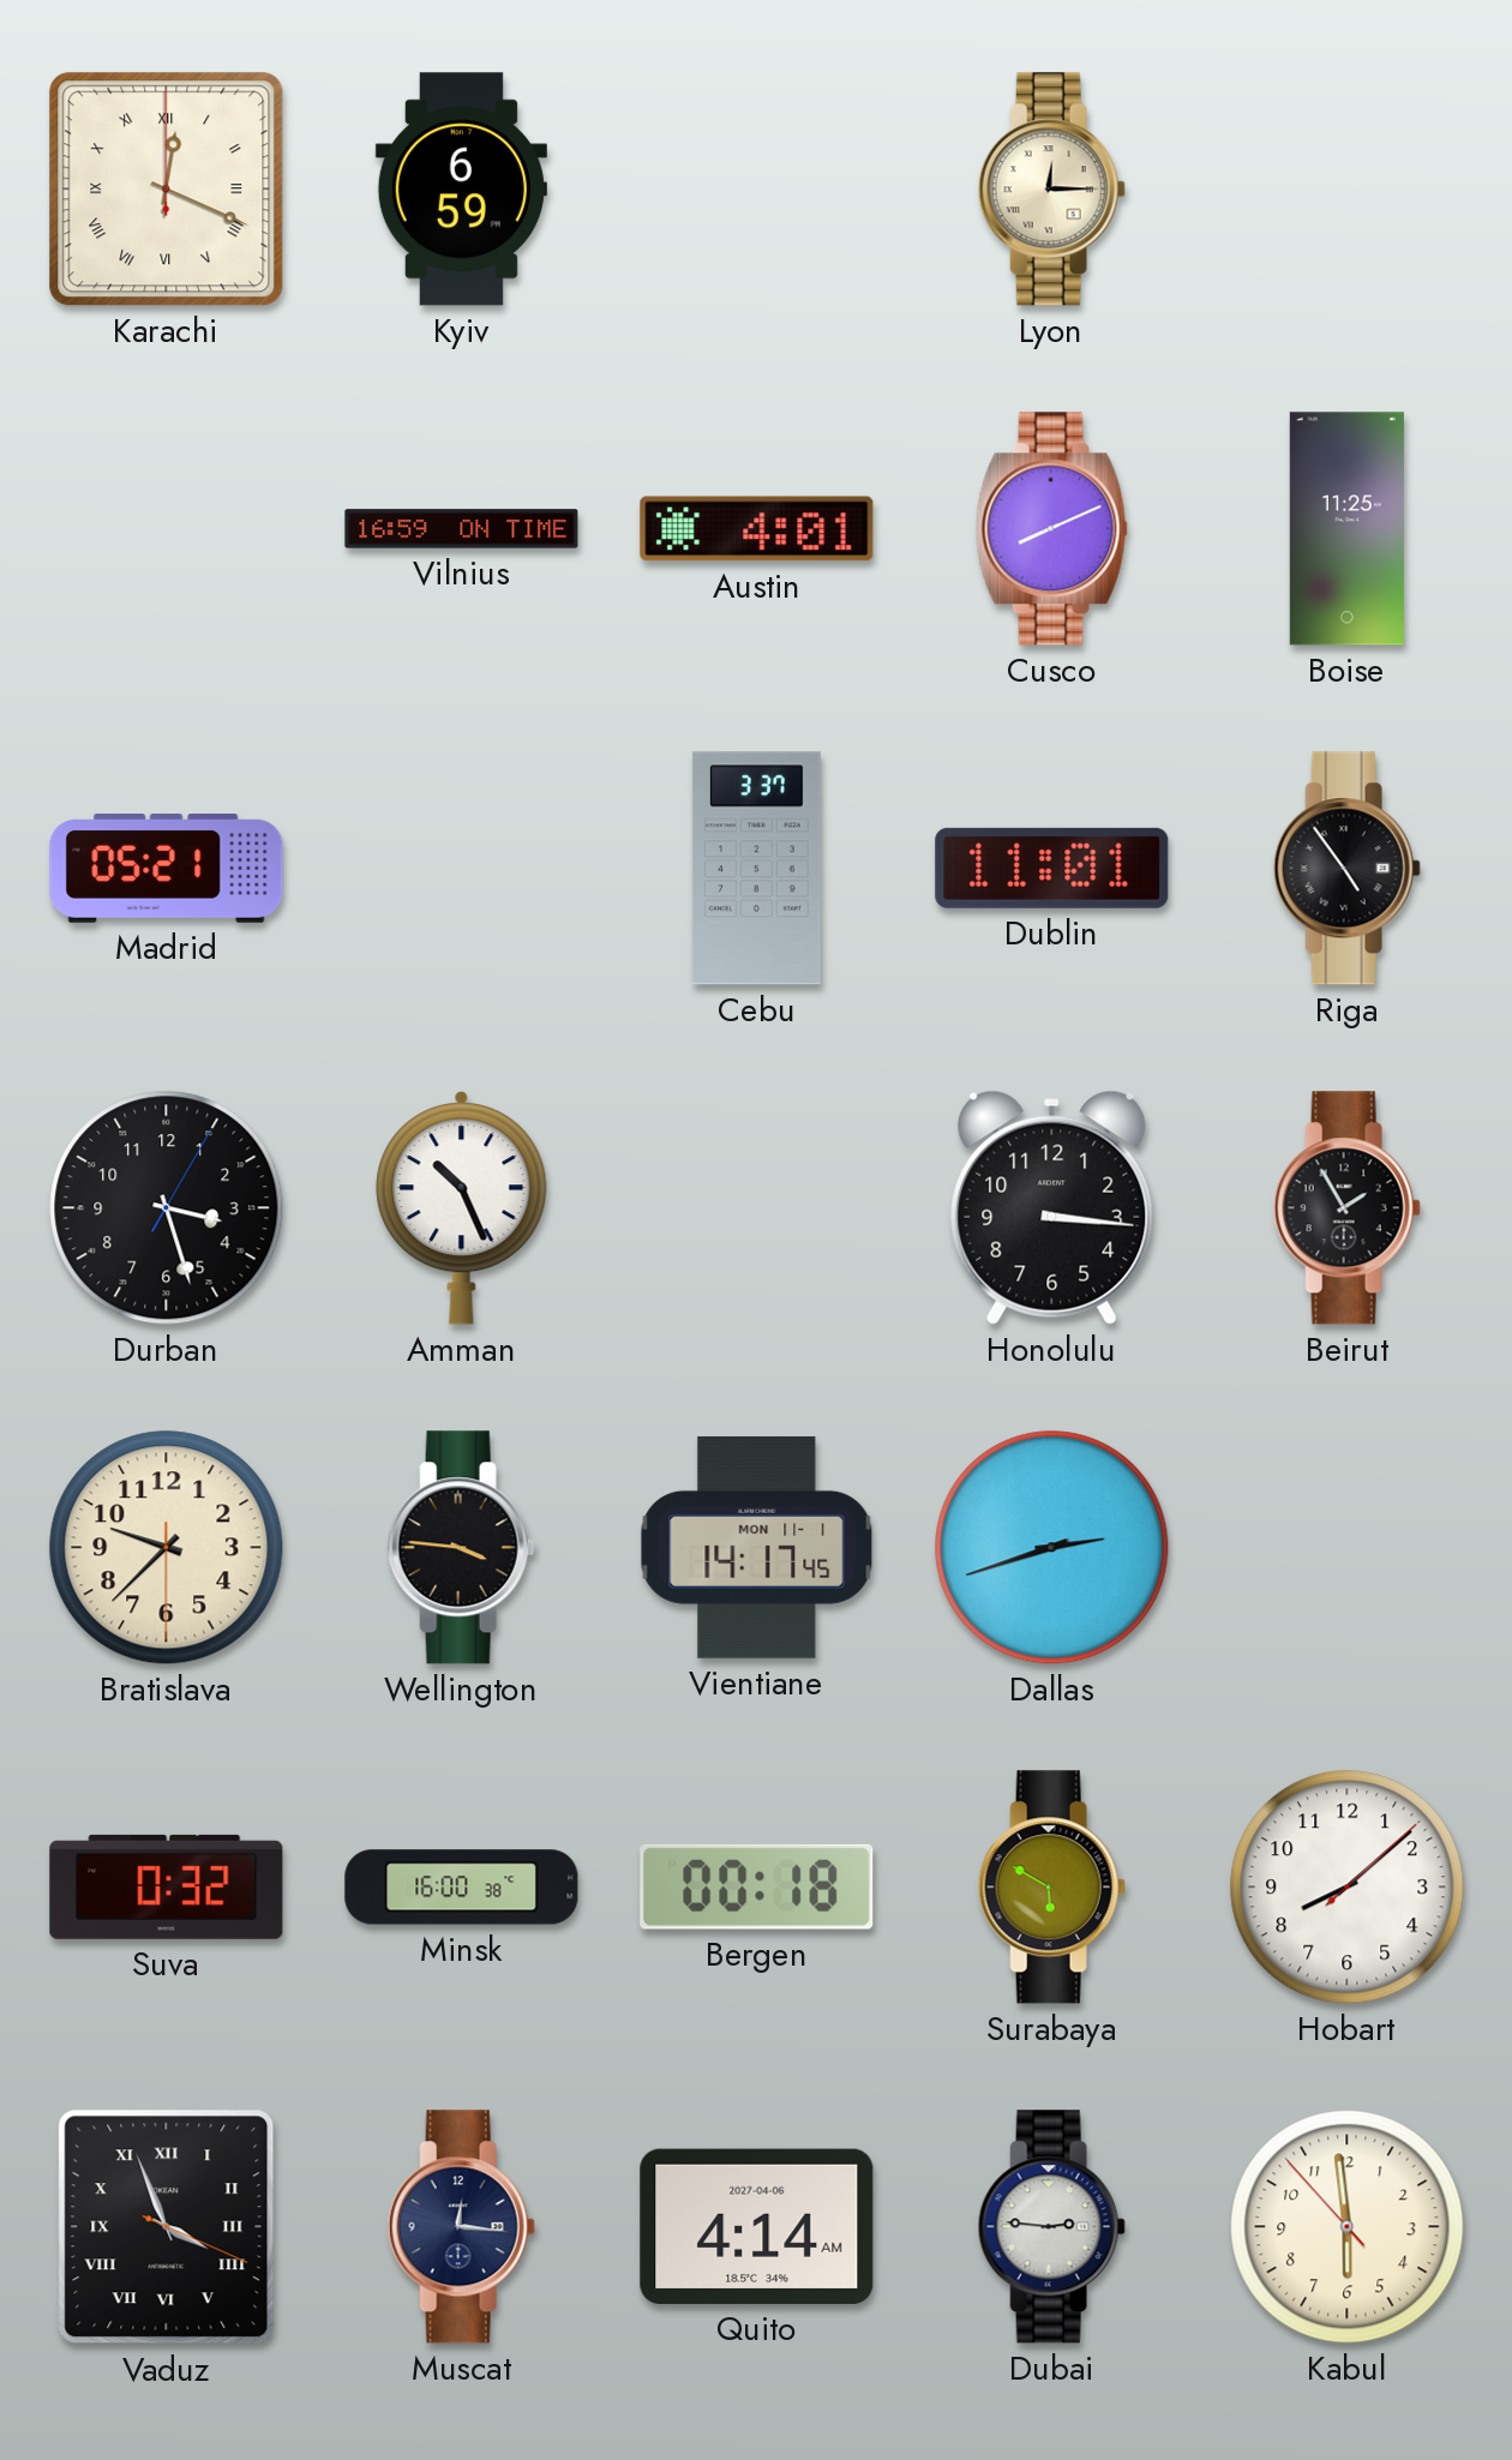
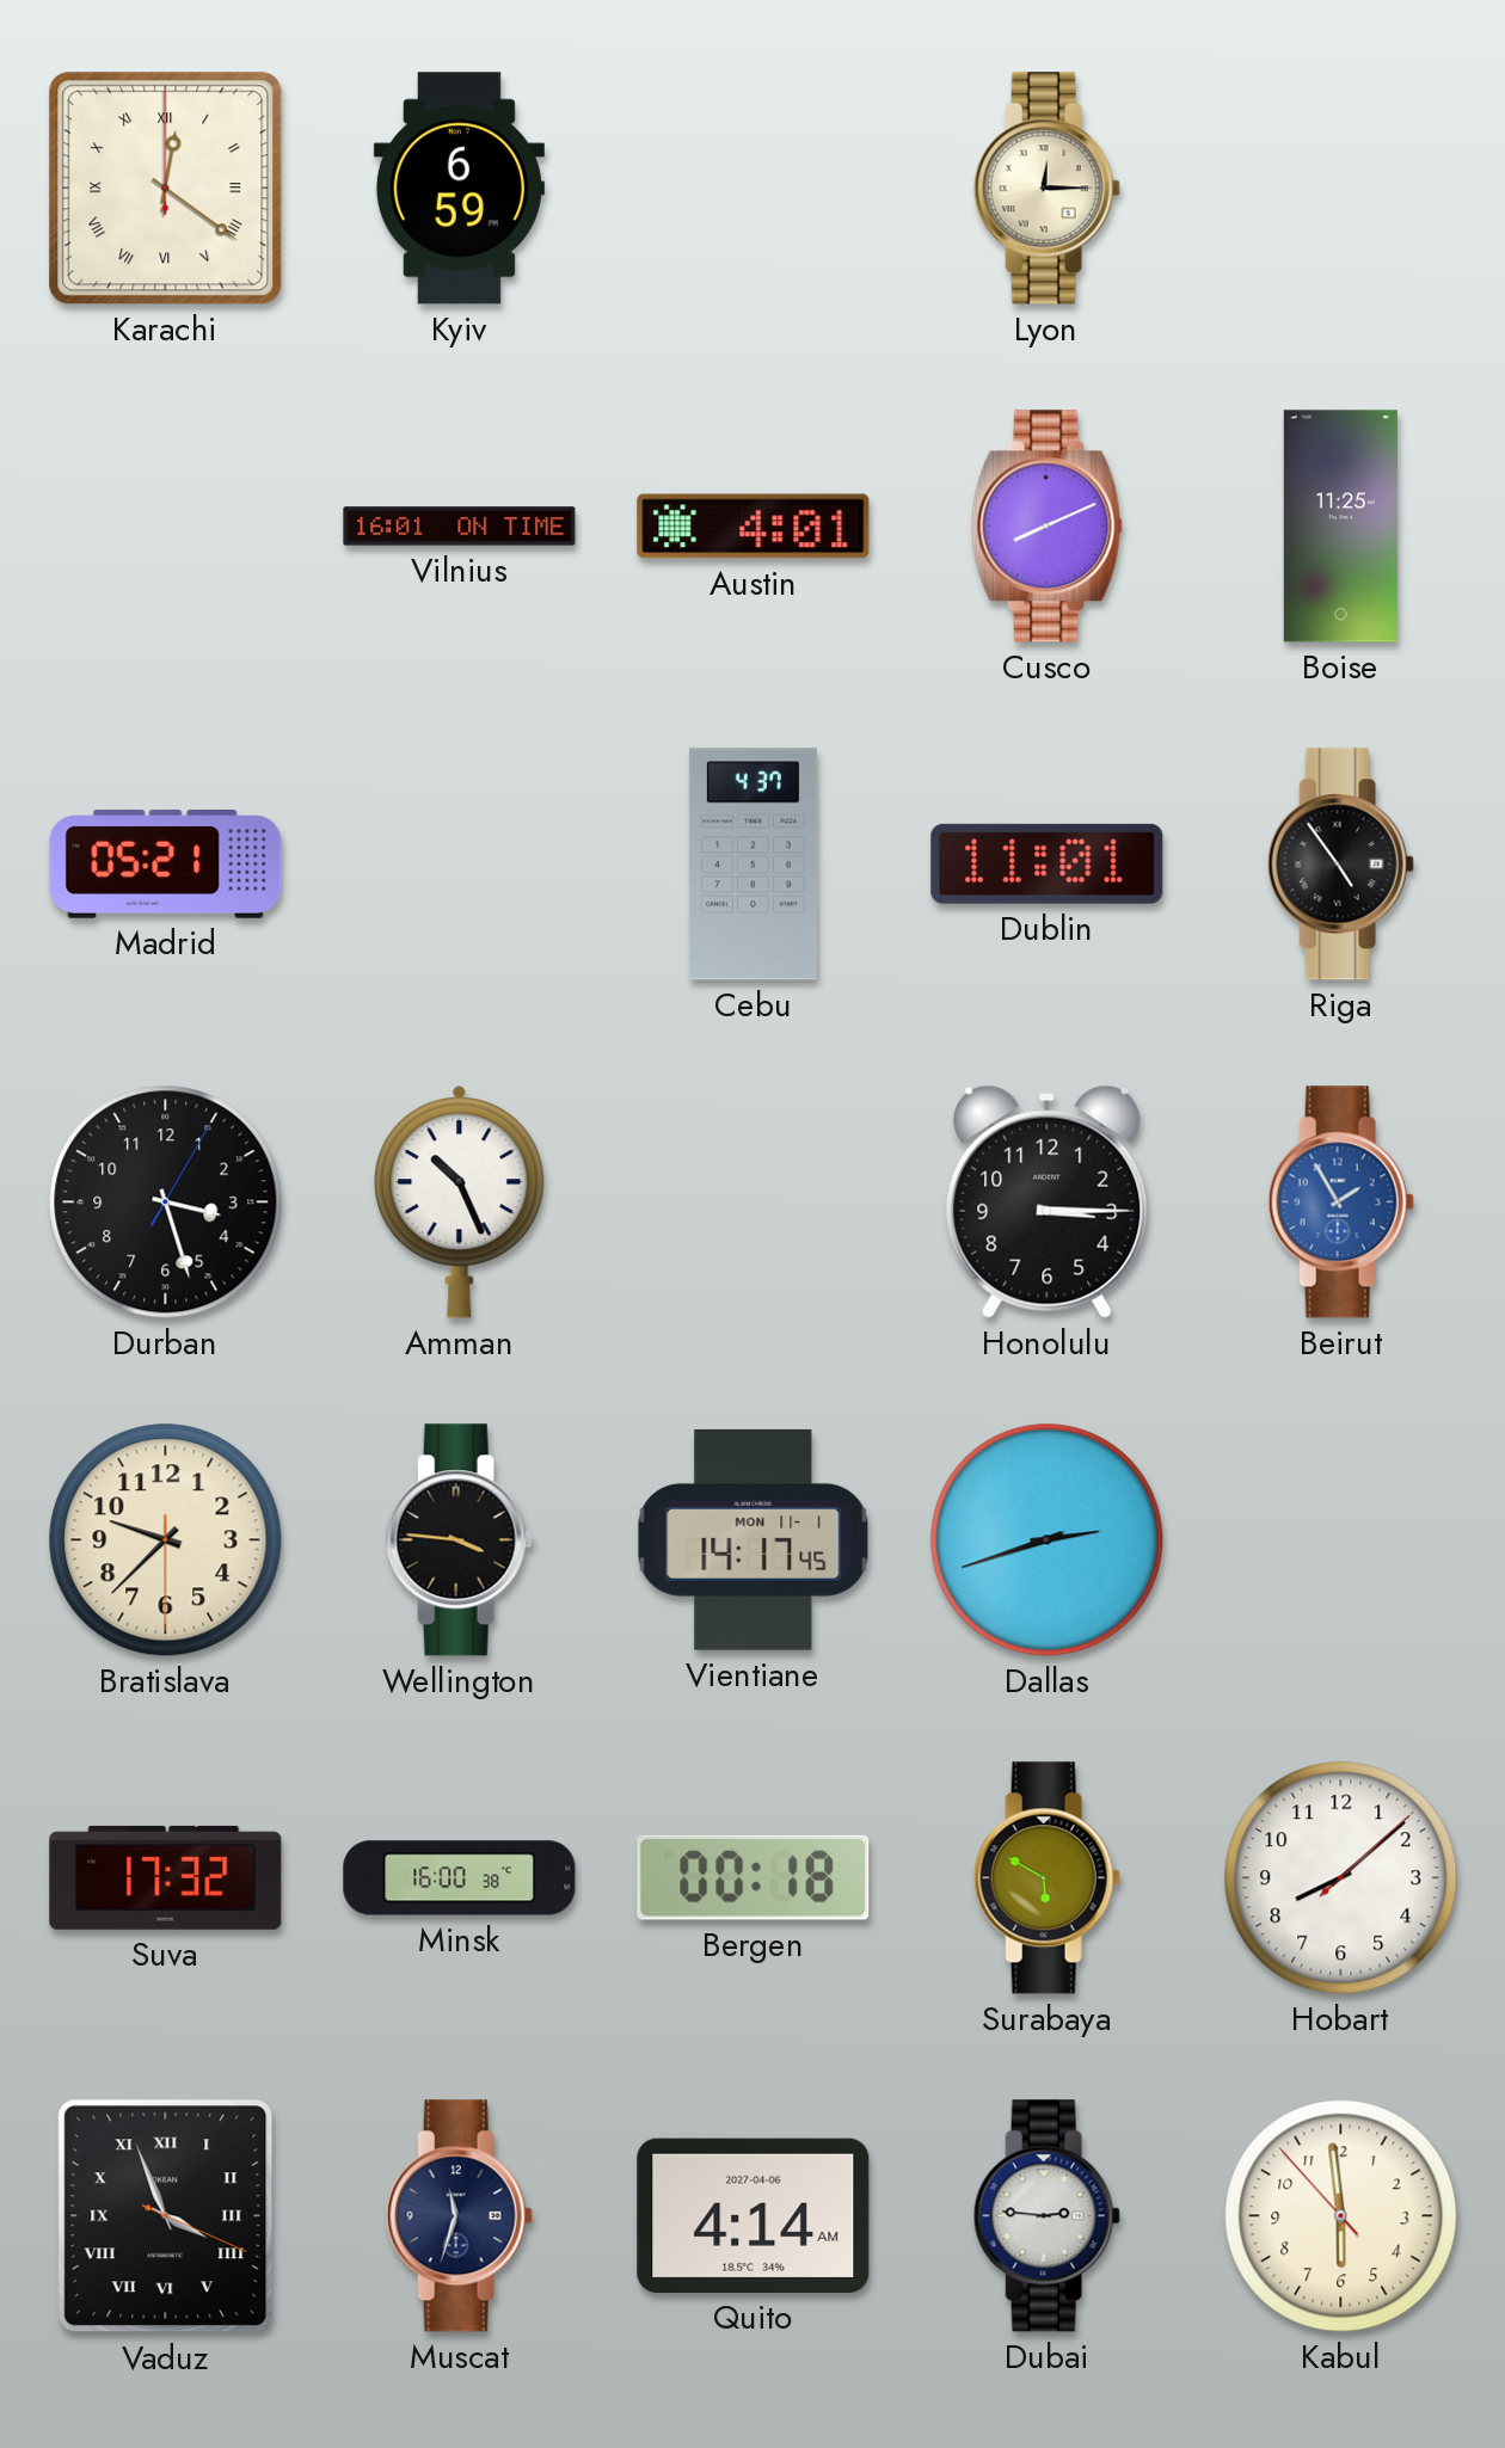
Karachi: 12:19 -> 12:21 (166, 189)
Vilnius: 16:59 -> 16:01 (460, 527)
Cebu: 3:37 -> 4:37 (752, 865)
Honolulu: 3:16 -> 3:15 (1048, 1201)
Beirut dial: black -> blue (1340, 1203)
Suva: 0:32 -> 17:32 (166, 1877)
Muscat: 12:16 -> 11:33 (459, 2216)
